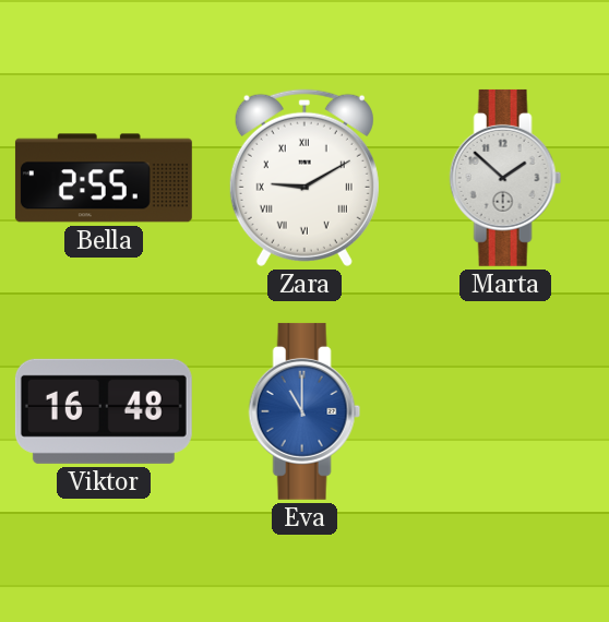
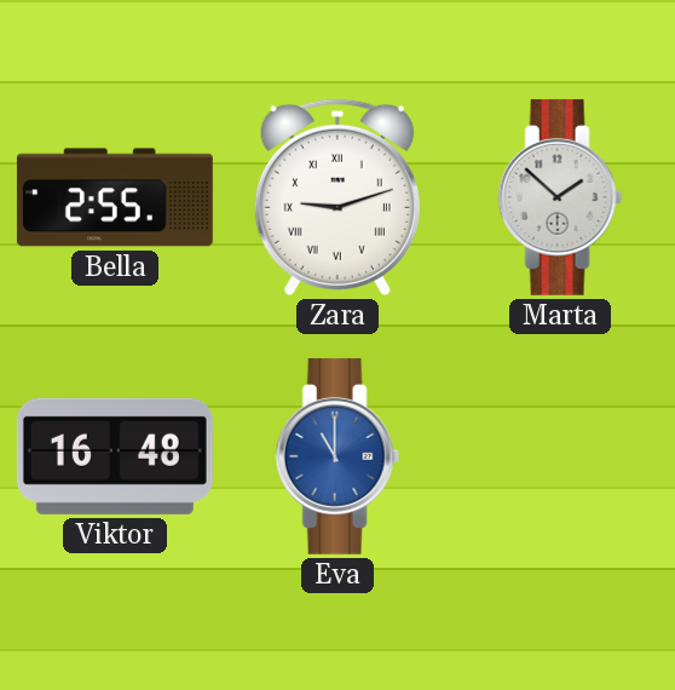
Zara: 9:10 -> 9:12 (337, 197)
